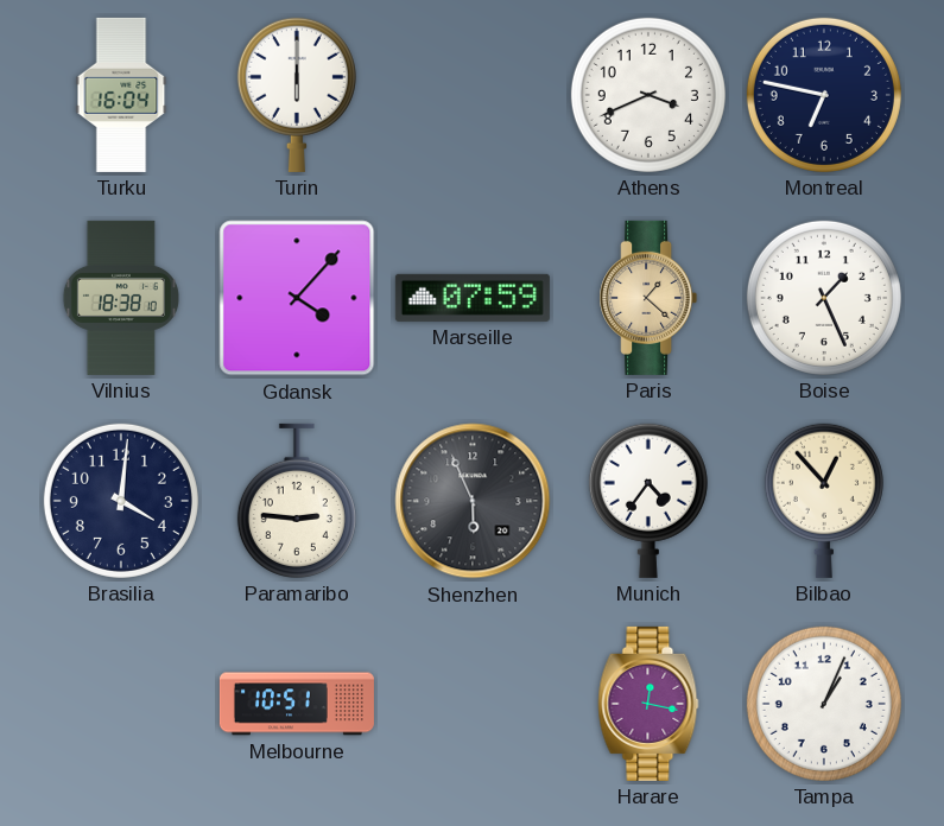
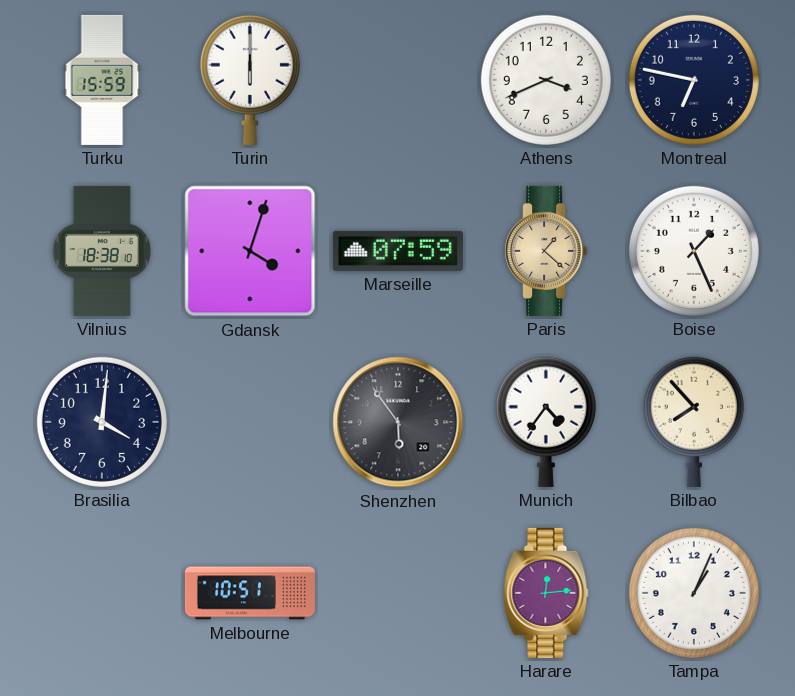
Turku: 16:04 -> 15:59 (102, 80)
Gdansk: 4:07 -> 4:03 (250, 251)
Paramaribo: 2:46 -> none (297, 501)
Shenzhen: 5:56 -> 5:54 (398, 422)
Bilbao: 12:53 -> 7:53 (694, 422)
Harare: 12:17 -> 12:14 (546, 593)
